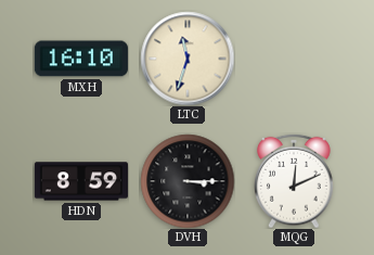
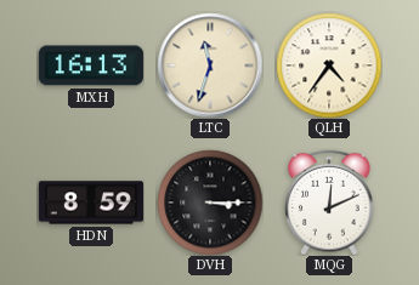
MXH: 16:10 -> 16:13 (91, 65)
QLH: none -> 4:36 (329, 65)
